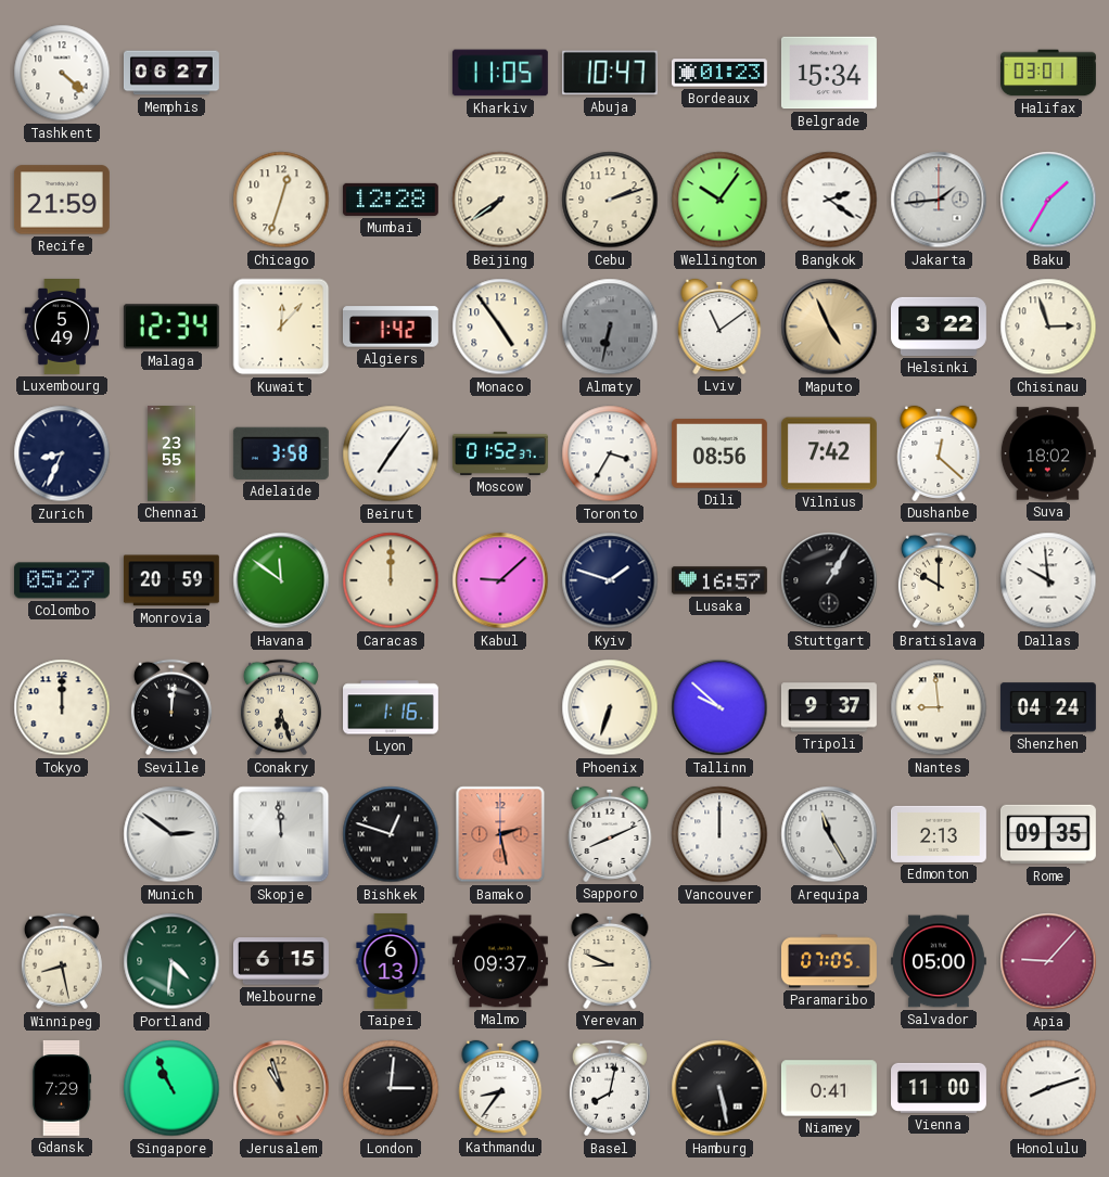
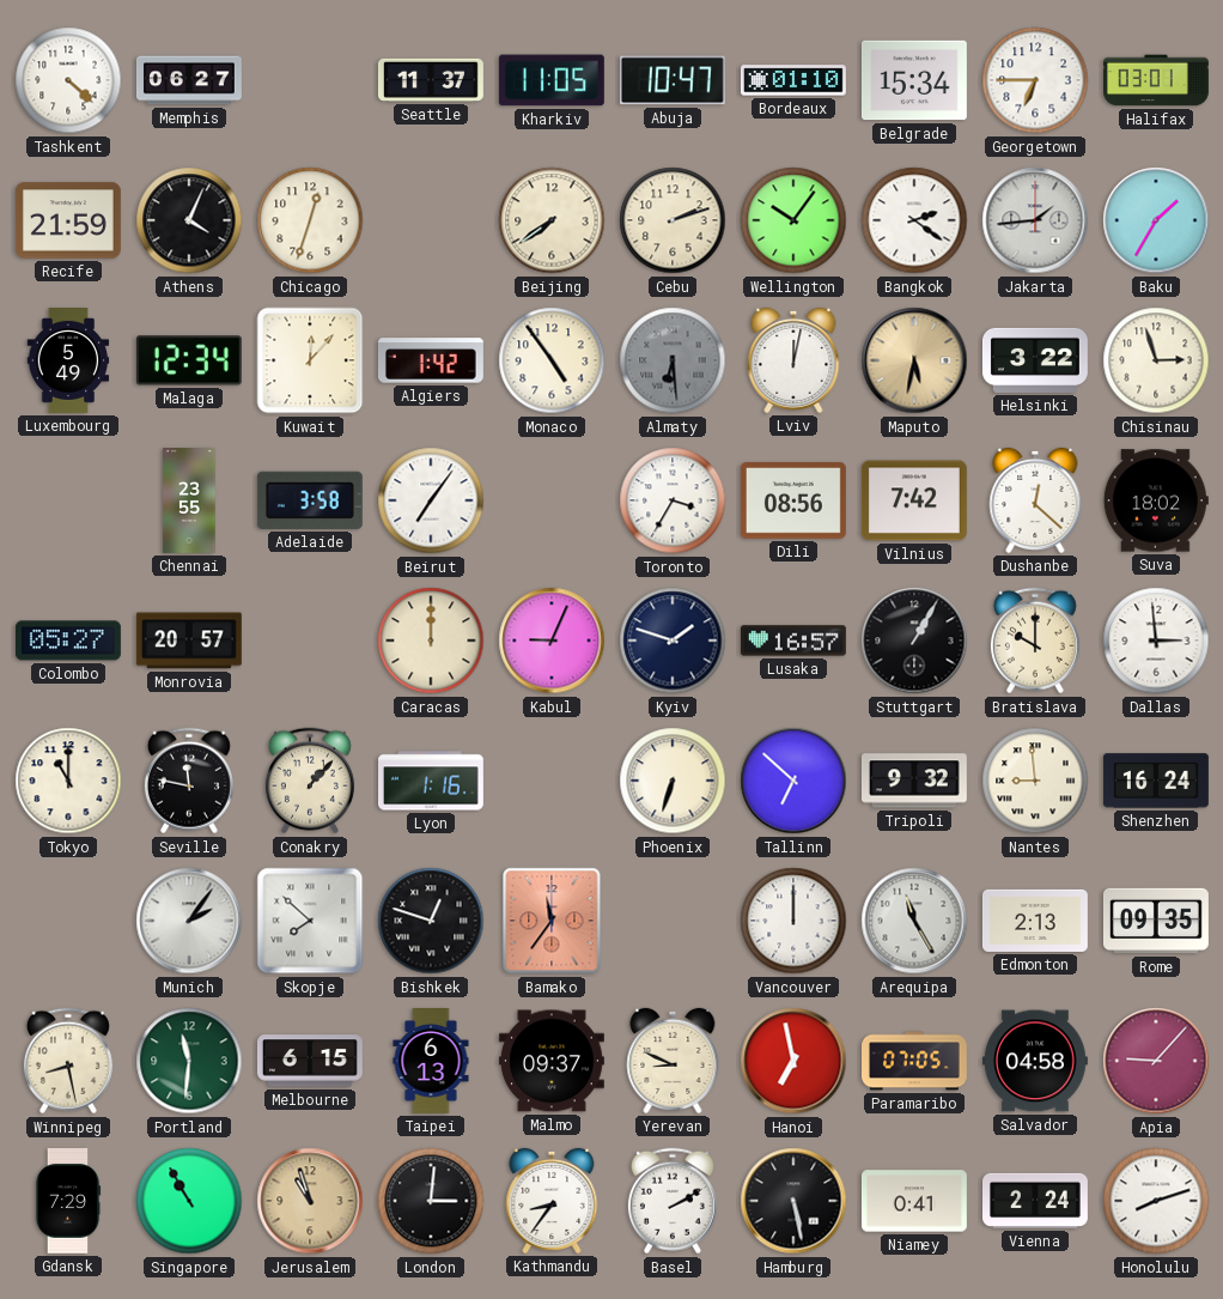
Seattle: none -> 11:37 (431, 80)
Bordeaux: 01:23 -> 01:10 (793, 80)
Georgetown: none -> 6:45 (1035, 80)
Athens: none -> 4:04 (189, 220)
Mumbai: 12:28 -> none (391, 200)
Almaty: 6:32 -> 6:29 (673, 360)
Lviv: 11:09 -> 12:02 (793, 360)
Maputo: 4:56 -> 5:32 (914, 360)
Zurich: 8:34 -> none (62, 453)
Moscow: 01:52 -> none (501, 453)
Monrovia: 20:59 -> 20:57 (189, 641)
Havana: 11:51 -> none (281, 580)
Kabul: 9:08 -> 9:04 (552, 641)
Dallas: 9:59 -> 2:59 (1156, 641)
Tokyo: 12:00 -> 11:00 (68, 781)
Seville: 12:01 -> 11:47 (189, 781)
Conakry: 6:27 -> 1:07 (310, 781)
Tallinn: 9:52 -> 6:52 (793, 781)
Tripoli: 9:37 -> 9:32 (914, 781)
Shenzhen: 04:24 -> 16:24 (1156, 781)
Munich: 2:51 -> 2:06 (189, 921)
Skopje: 11:59 -> 7:52 (310, 921)
Bamako: 2:28 -> 11:36 (552, 921)
Sapporo: 8:11 -> none (610, 834)
Portland: 4:31 -> 11:31 (189, 1061)
Hanoi: none -> 6:58 (793, 1061)
Salvador: 05:00 -> 04:58 (1035, 1061)
Singapore: 10:56 -> 10:55 (189, 1201)
Basel: 8:02 -> 2:10 (673, 1201)
Vienna: 11:00 -> 2:24 (1036, 1201)
